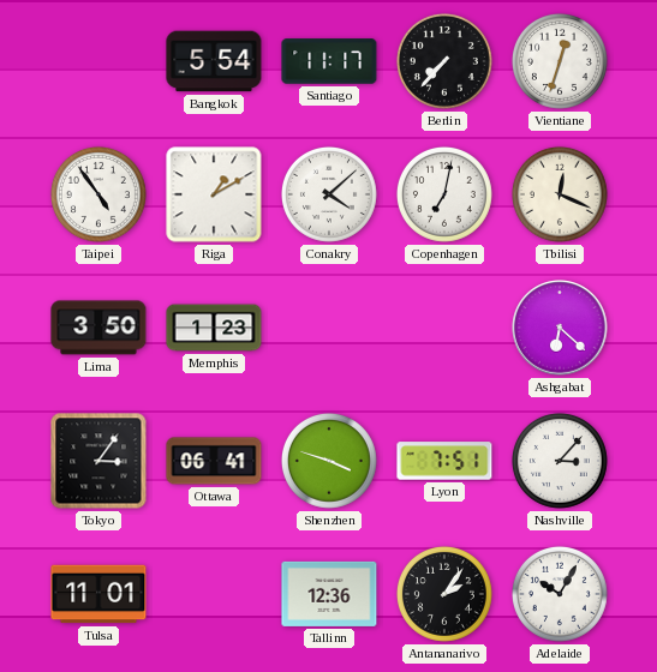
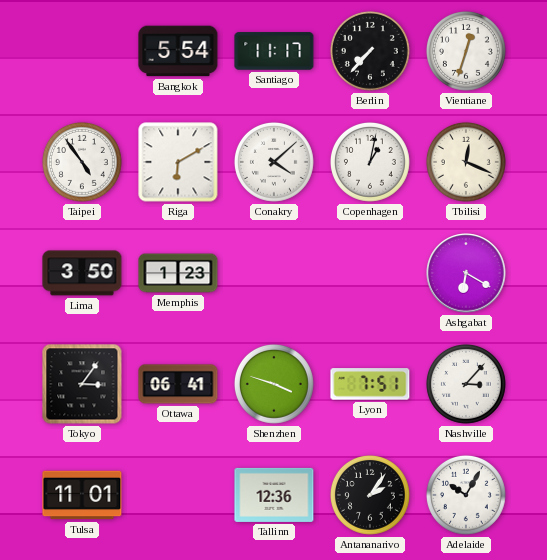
Riga: 1:10 -> 6:10 (178, 162)
Copenhagen: 7:02 -> 1:02 (370, 162)
Ashgabat: 6:22 -> 6:20 (466, 273)
